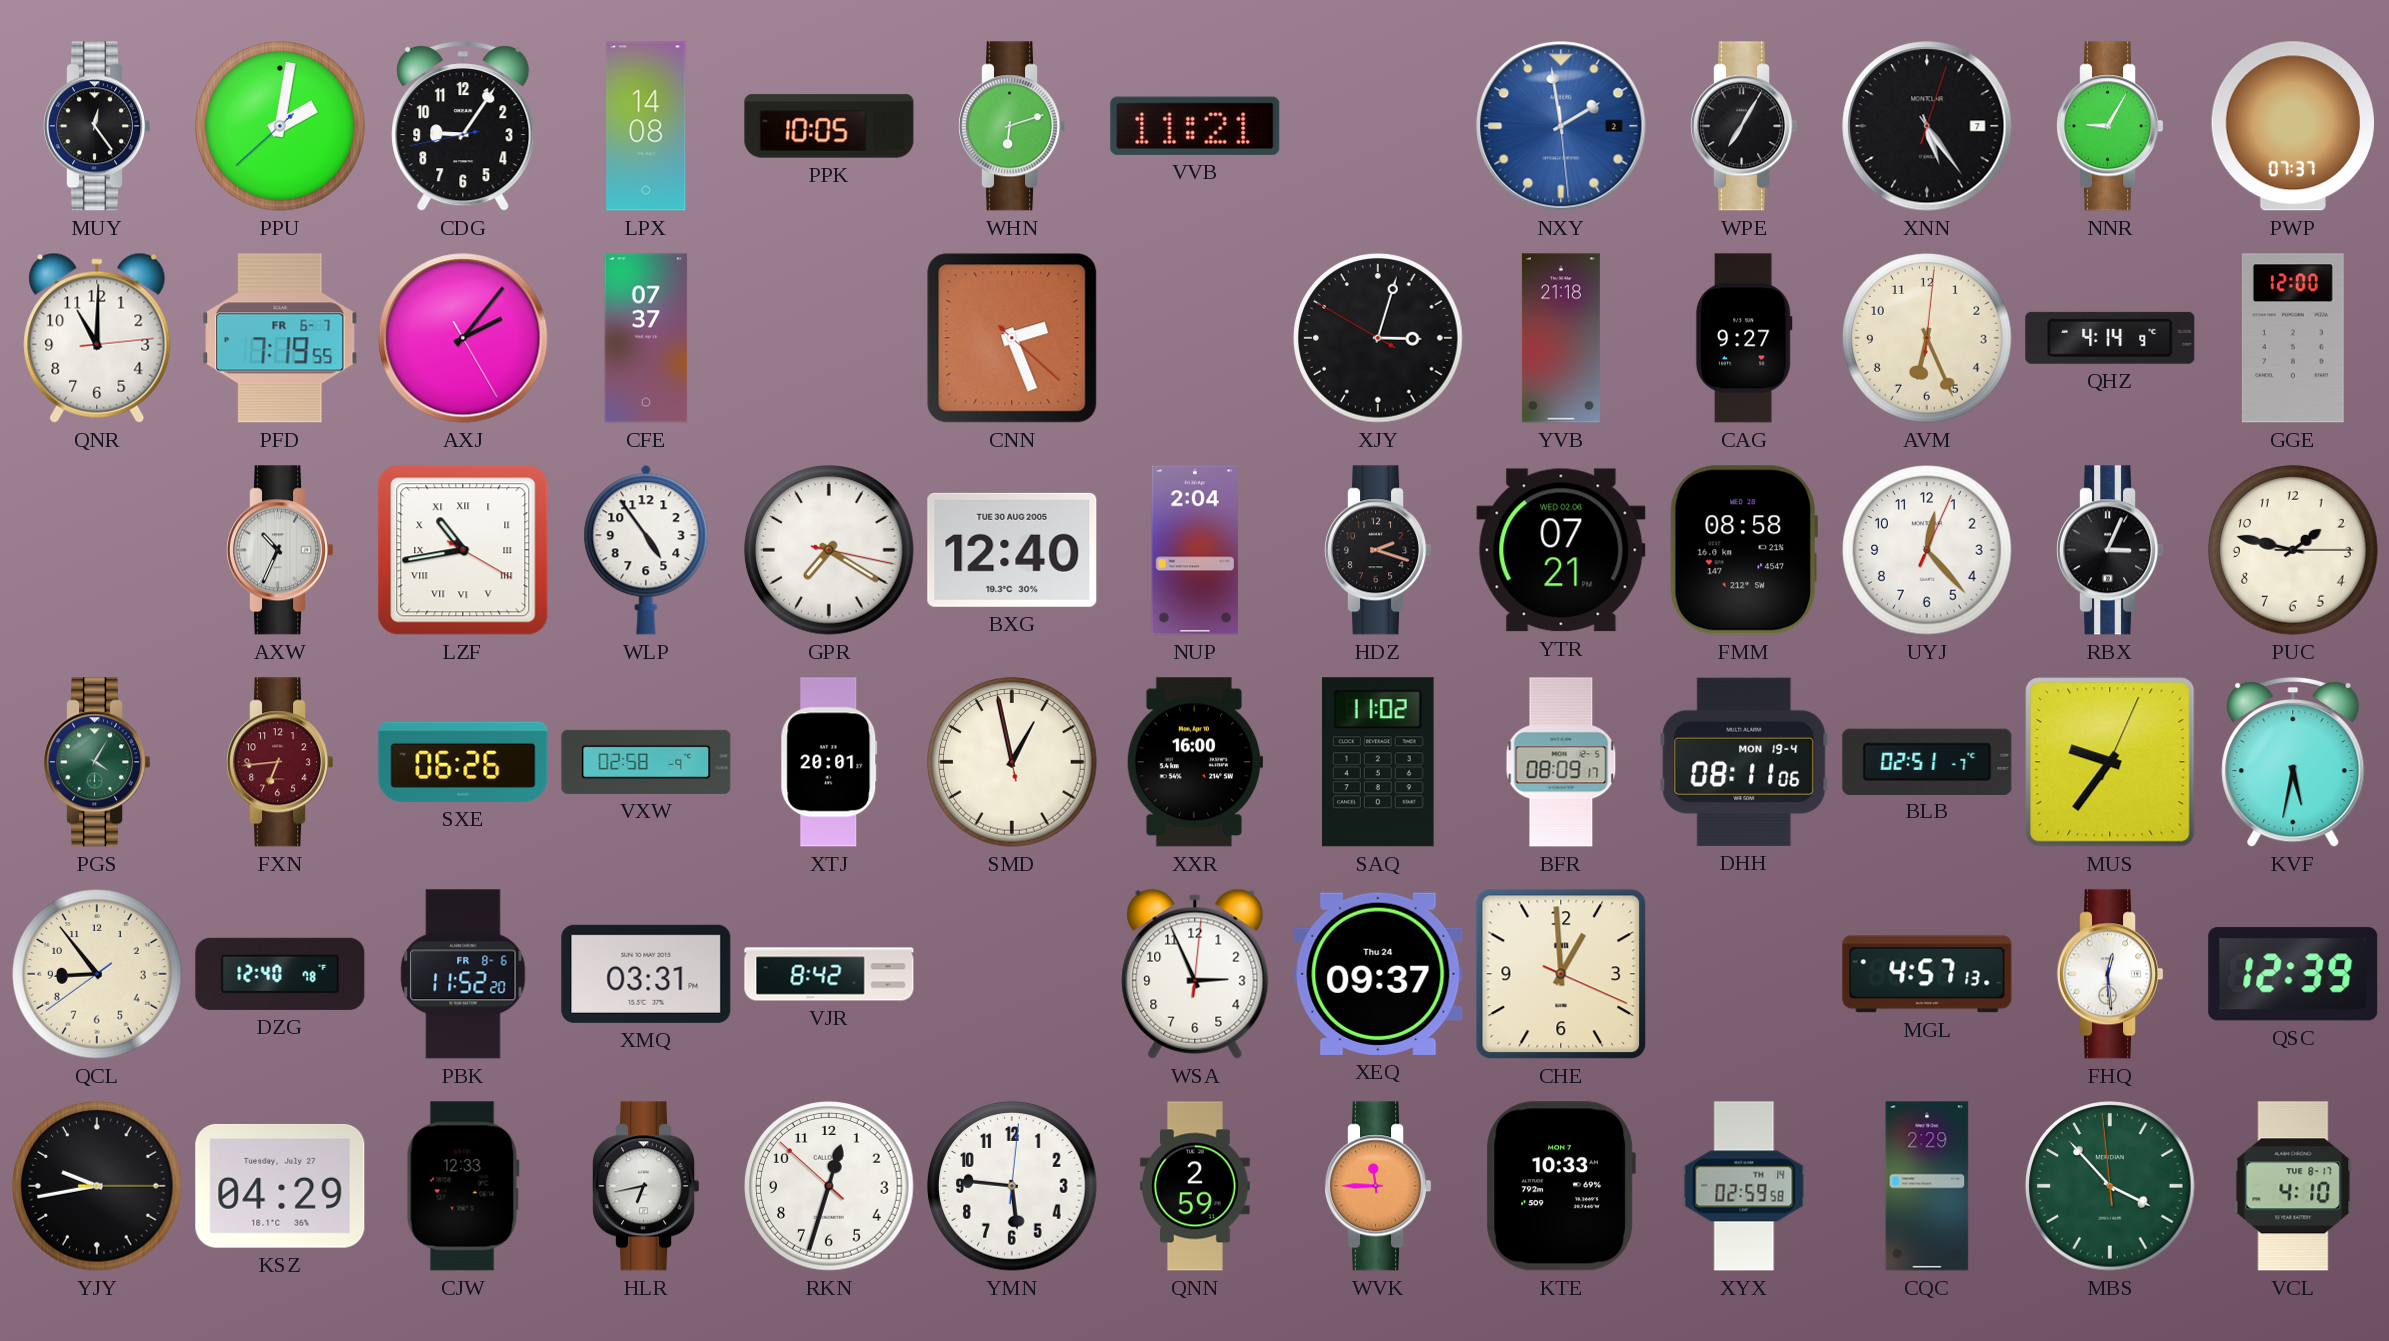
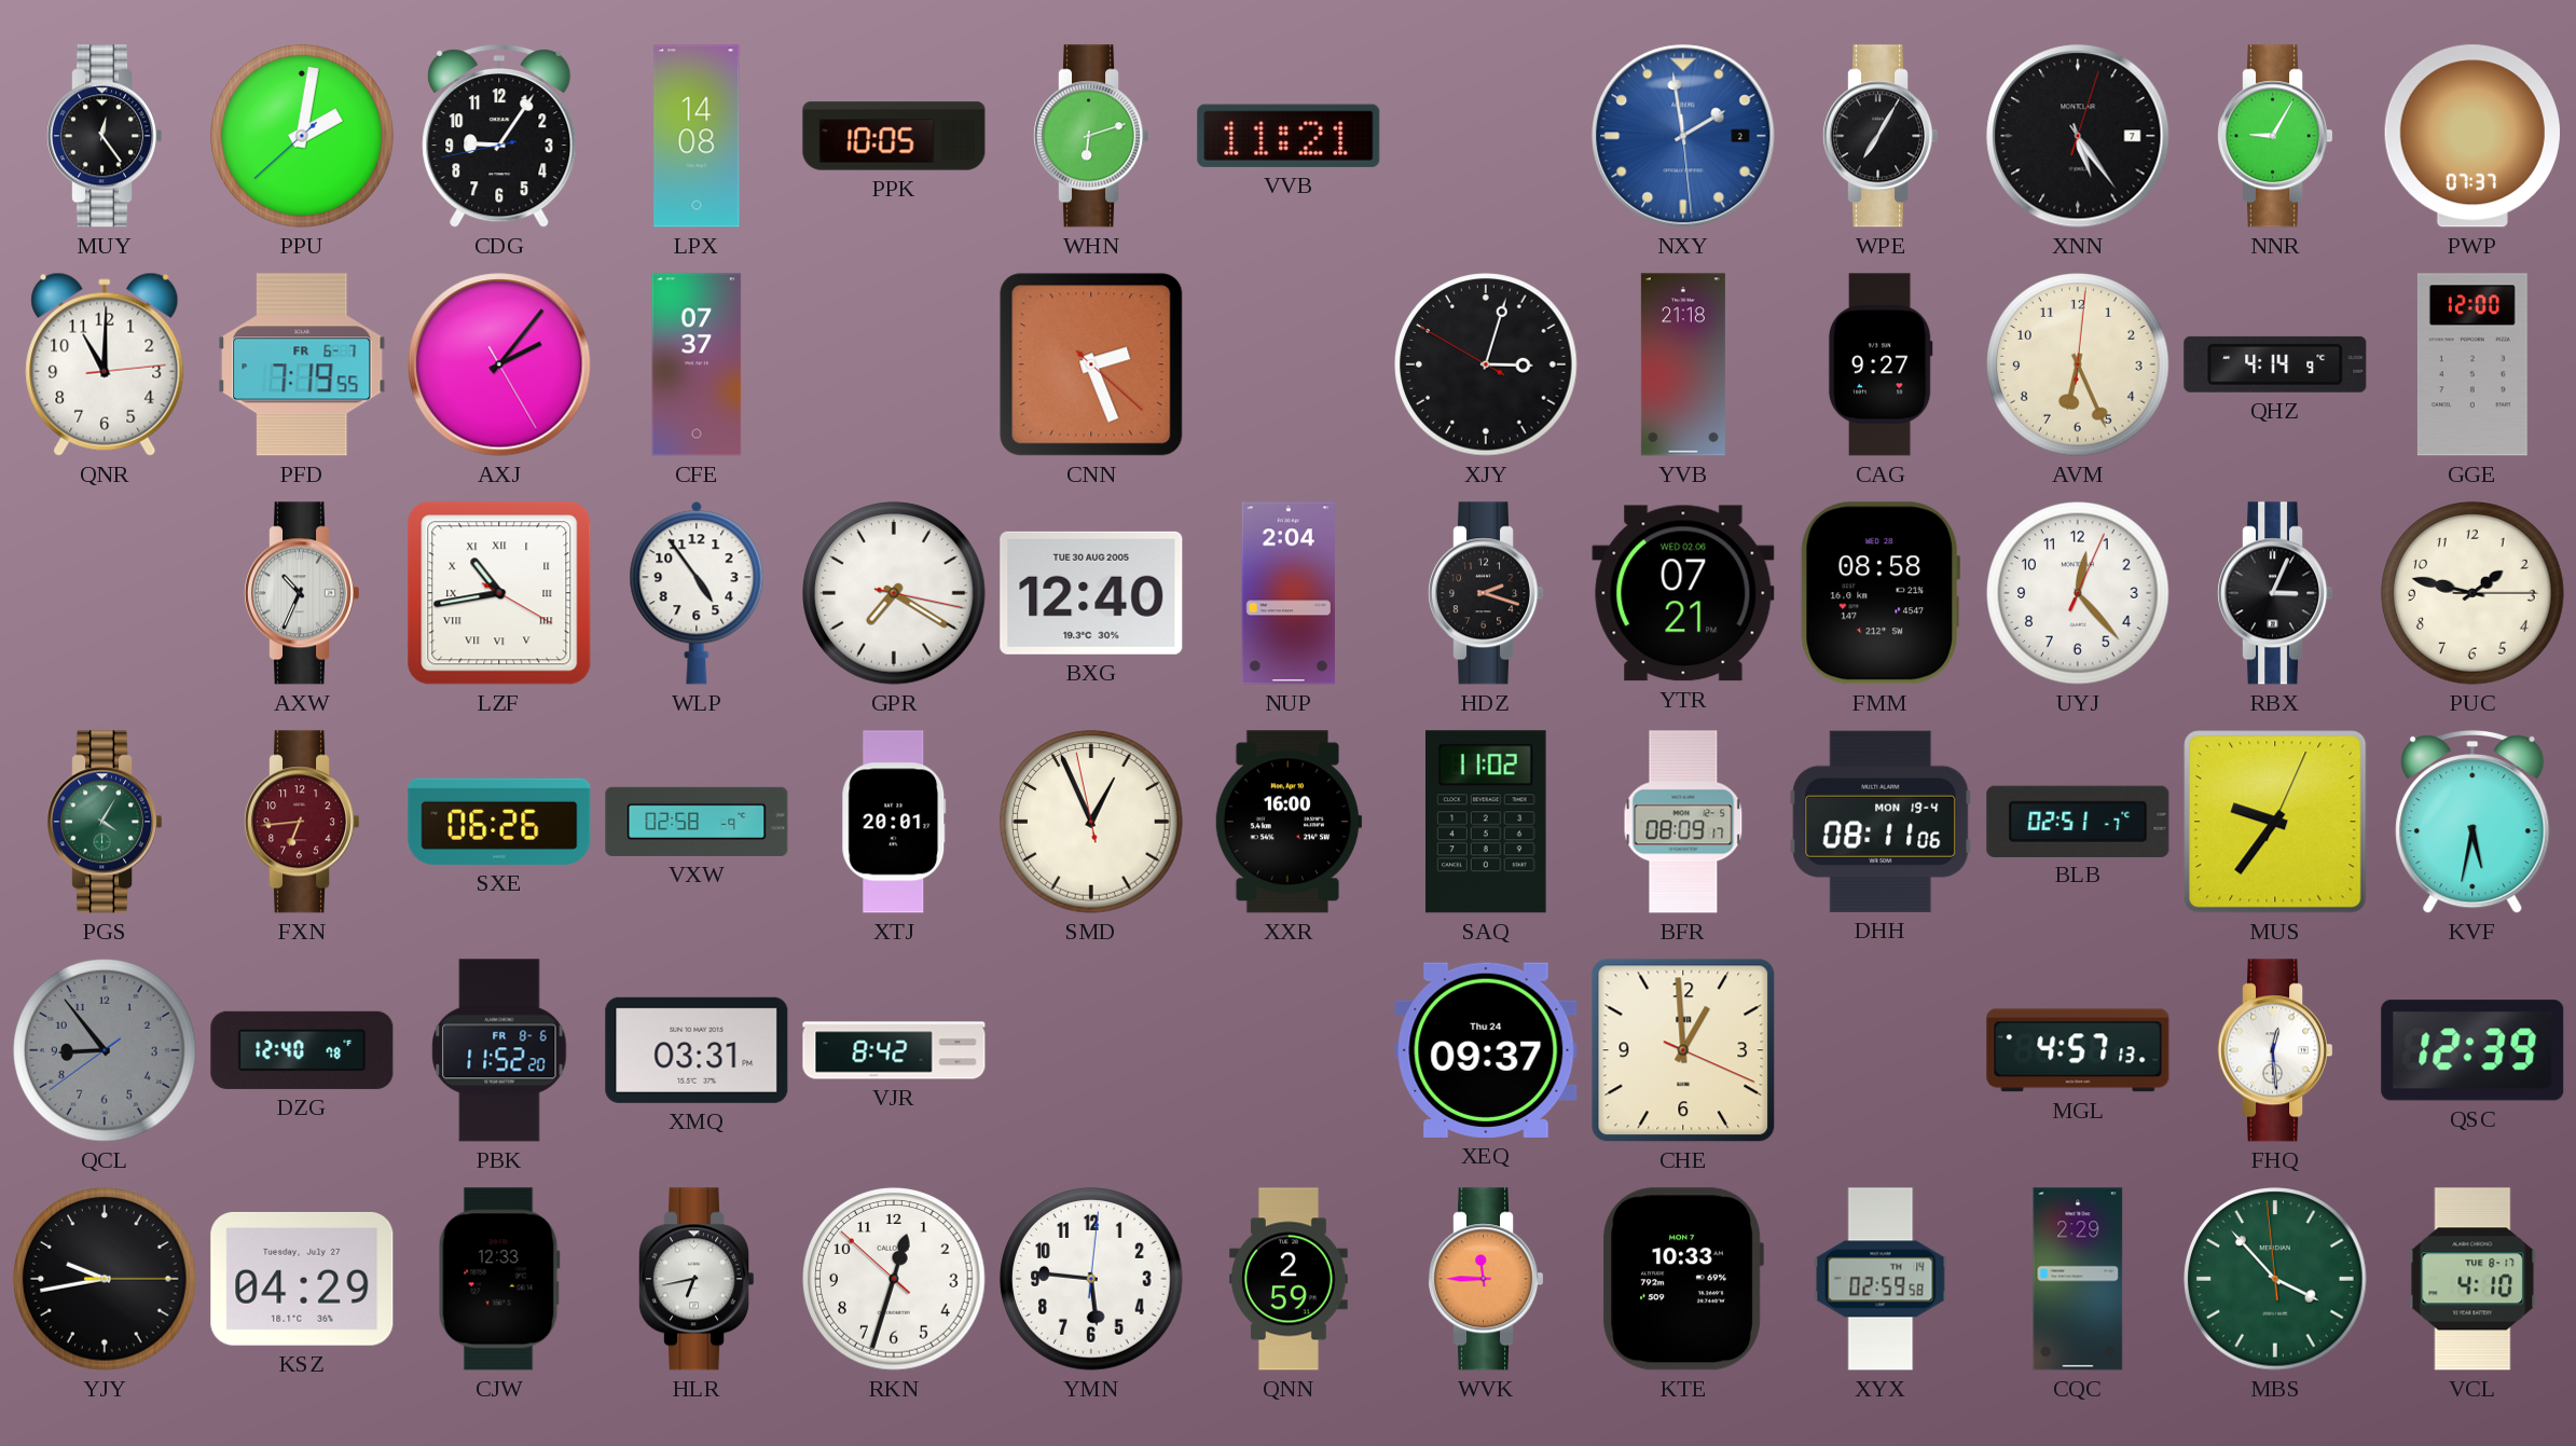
SMD: 12:57 -> 12:55 (1091, 822)
QCL dial: cream -> grey (105, 1050)
WSA: 2:56 -> none (1195, 974)
